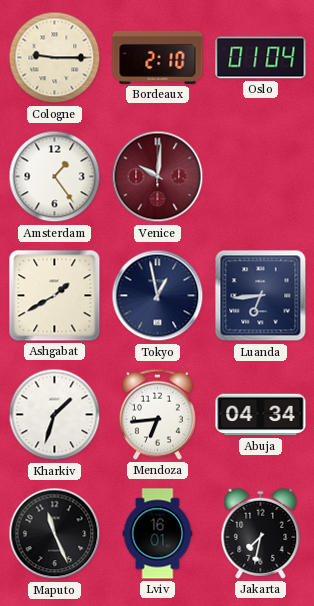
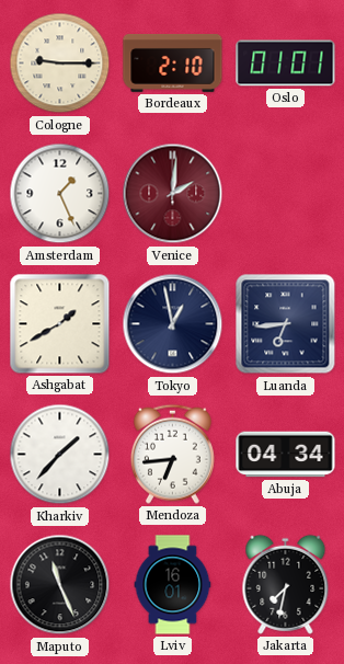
Oslo: 01:04 -> 01:01 (286, 64)
Amsterdam: 1:24 -> 1:26 (60, 194)
Venice: 10:01 -> 2:01 (173, 194)
Kharkiv: 1:33 -> 1:37 (60, 455)
